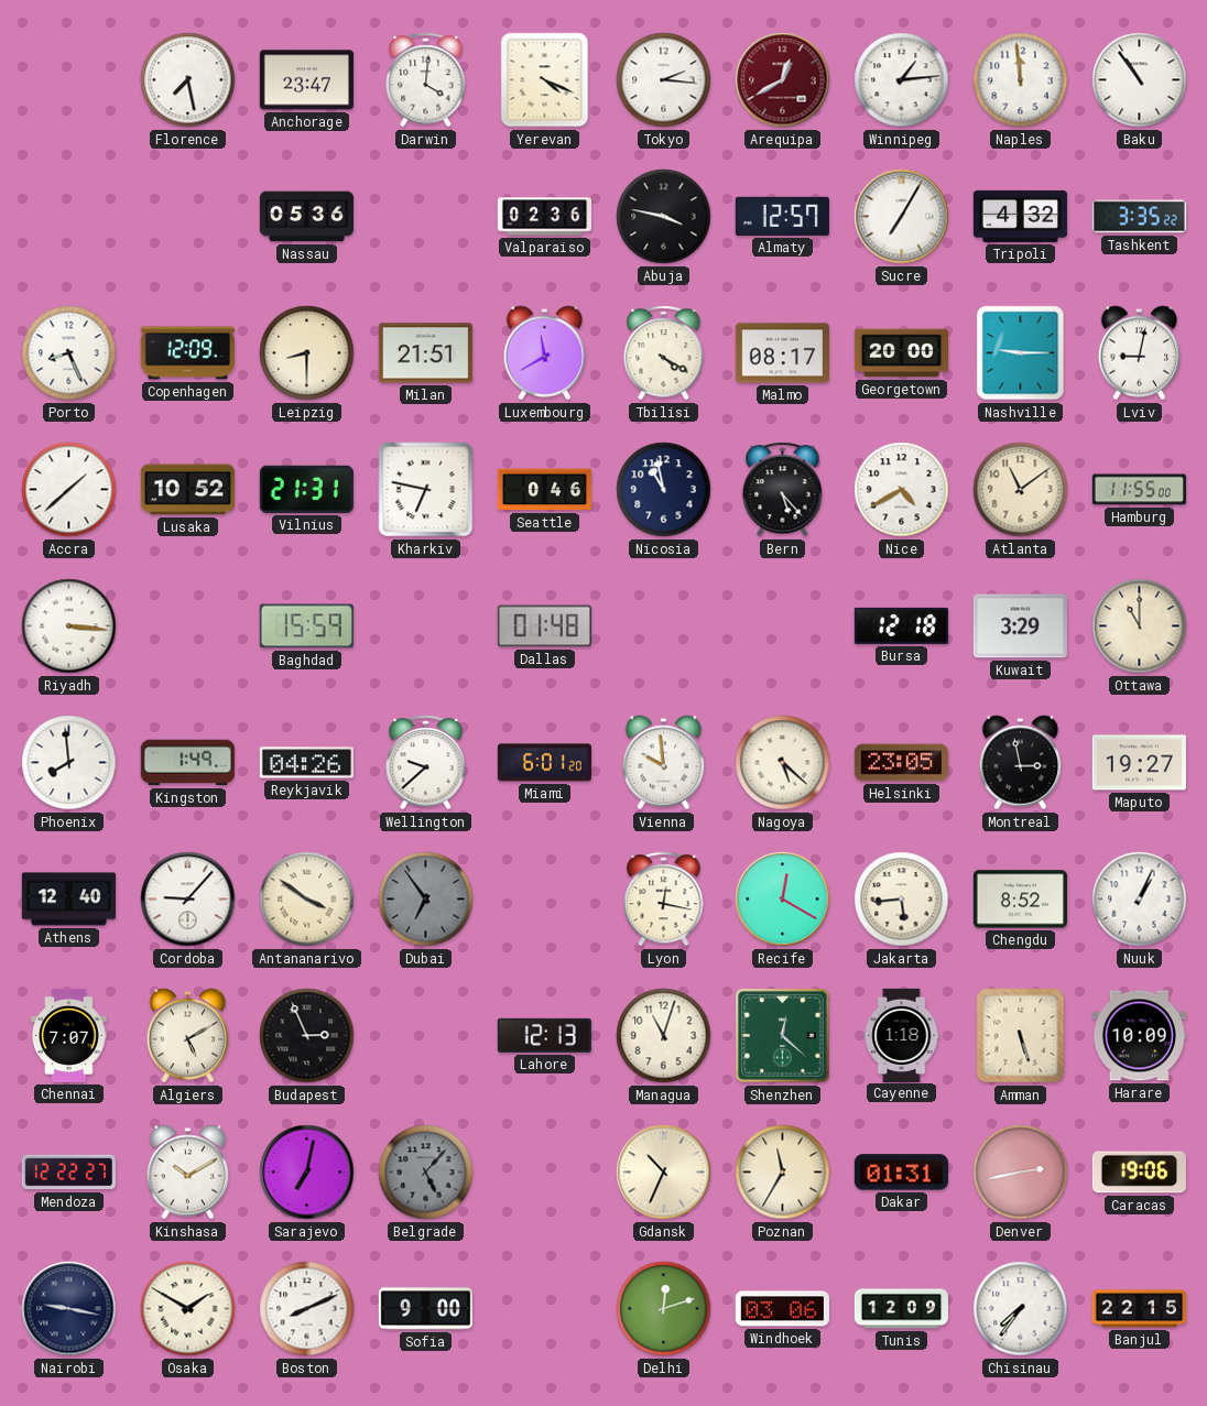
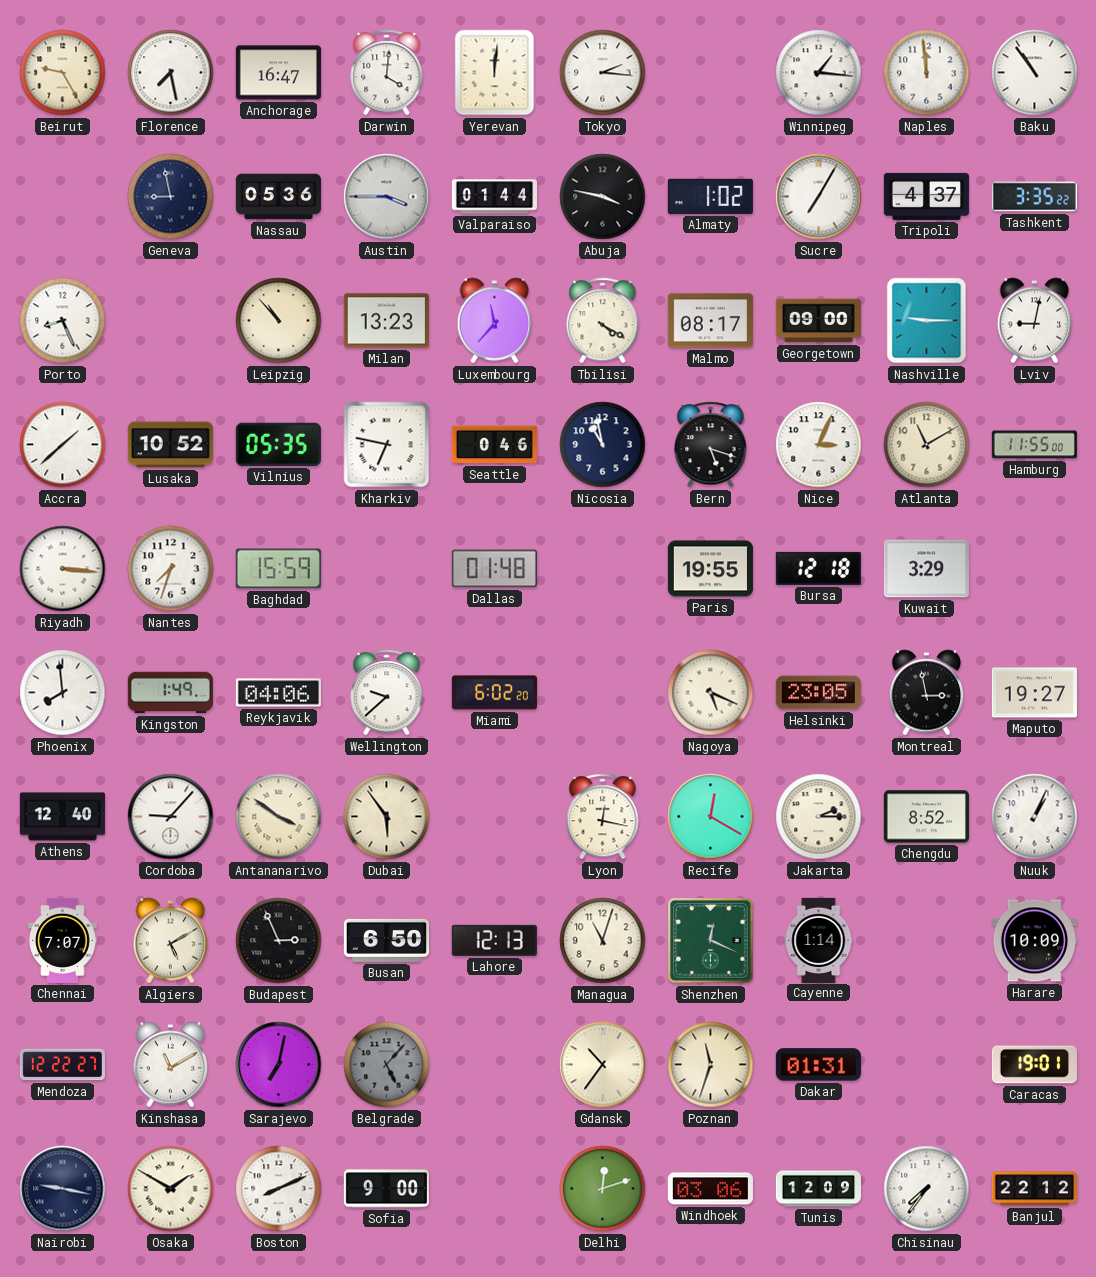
Beirut: none -> 9:25 (63, 73)
Anchorage: 23:47 -> 16:47 (278, 73)
Yerevan: 4:19 -> 12:01 (495, 73)
Arequipa: 12:40 -> none (783, 80)
Winnipeg: 1:14 -> 1:16 (819, 73)
Geneva: none -> 8:58 (171, 197)
Austin: none -> 3:45 (387, 197)
Valparaiso: 02:36 -> 01:44 (494, 197)
Almaty: 12:57 -> 1:02 (710, 196)
Tripoli: 4:32 -> 4:37 (926, 196)
Copenhagen: 12:09 -> none (187, 353)
Leipzig: 8:30 -> 10:53 (279, 321)
Milan: 21:51 -> 13:23 (386, 321)
Luxembourg: 11:40 -> 11:37 (495, 321)
Georgetown: 20:00 -> 09:00 (818, 321)
Vilnius: 21:31 -> 05:35 (278, 444)
Bern: 5:23 -> 5:18 (711, 445)
Nice: 4:40 -> 3:04 (819, 445)
Atlanta: 11:09 -> 11:10 (927, 445)
Nantes: none -> 7:33 (171, 569)
Paris: none -> 19:55 (710, 569)
Ottawa: 11:00 -> none (1140, 626)
Reykjavik: 04:26 -> 04:06 (278, 693)
Miami: 6:01 -> 6:02 (494, 693)
Vienna: 9:59 -> none (664, 763)
Nagoya: 5:22 -> 5:19 (711, 693)
Dubai: 6:54 -> 5:54 (387, 817)
Dubai dial: grey -> cream (387, 817)
Jakarta: 5:44 -> 2:15 (819, 817)
Busan: none -> 6:50 (386, 940)
Shenzhen: 12:22 -> 12:19 (711, 941)
Cayenne: 1:18 -> 1:14 (819, 940)
Amman: 5:27 -> none (1021, 1036)
Kinshasa: 10:10 -> 11:10 (171, 1065)
Gdansk: 10:34 -> 10:36 (603, 1065)
Poznan: 11:35 -> 11:33 (711, 1065)
Denver: 2:43 -> none (1021, 1173)
Caracas: 19:06 -> 19:01 (1034, 1065)
Banjul: 22:15 -> 22:12 (1034, 1189)
